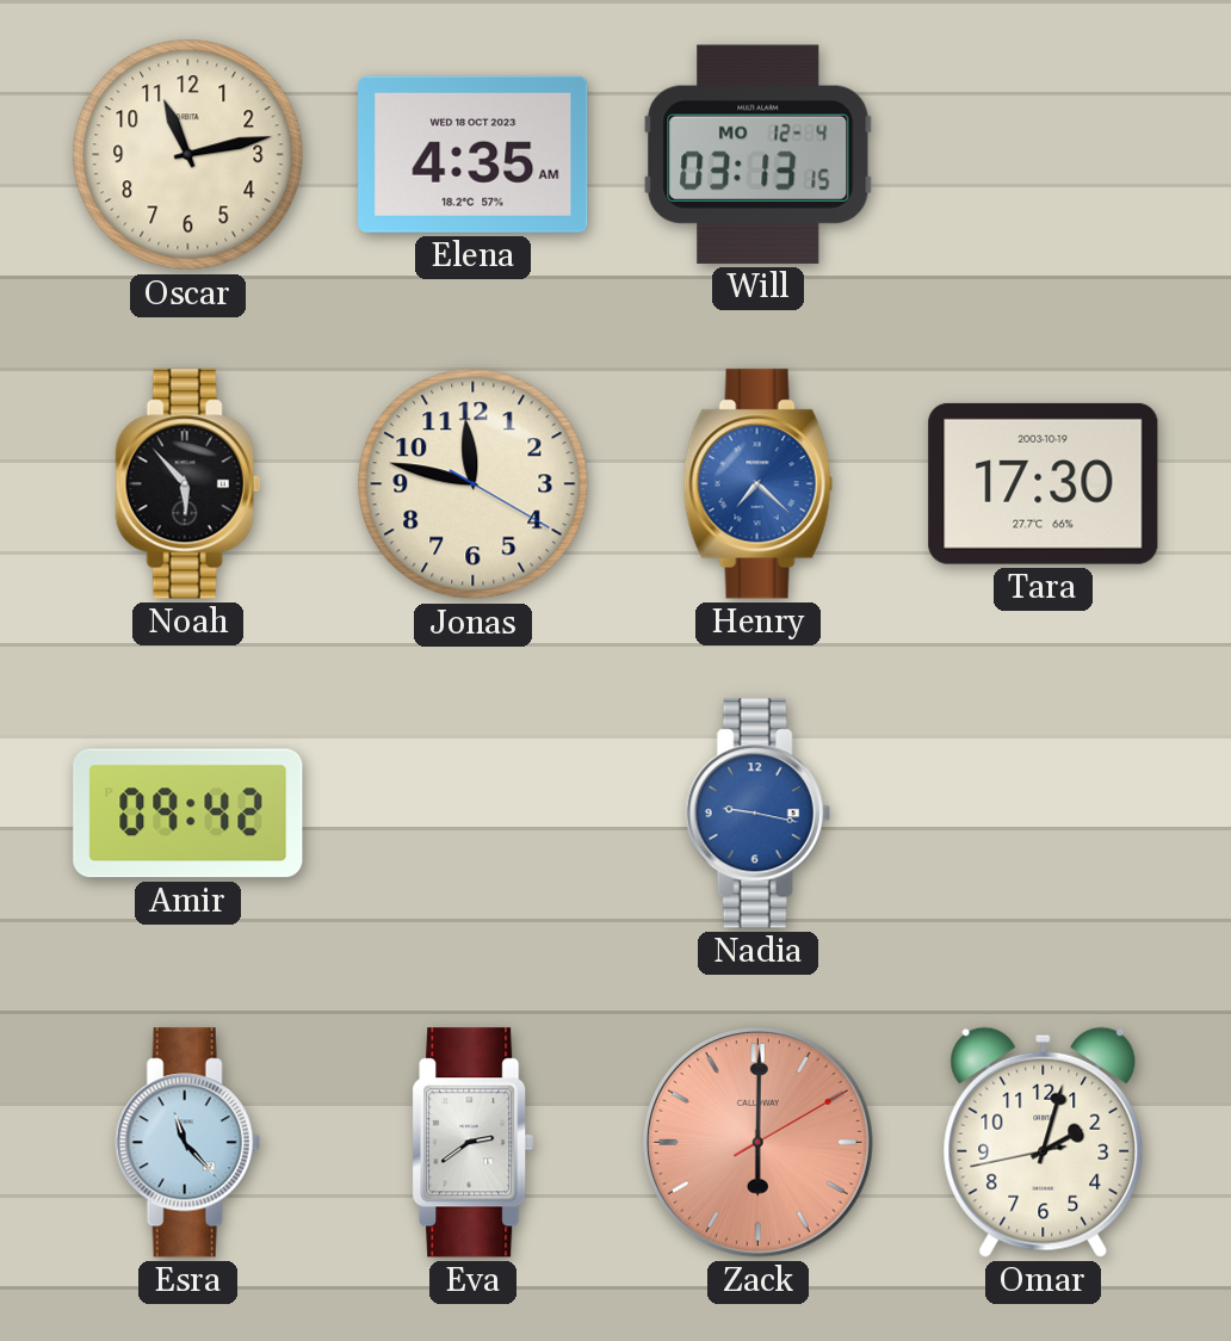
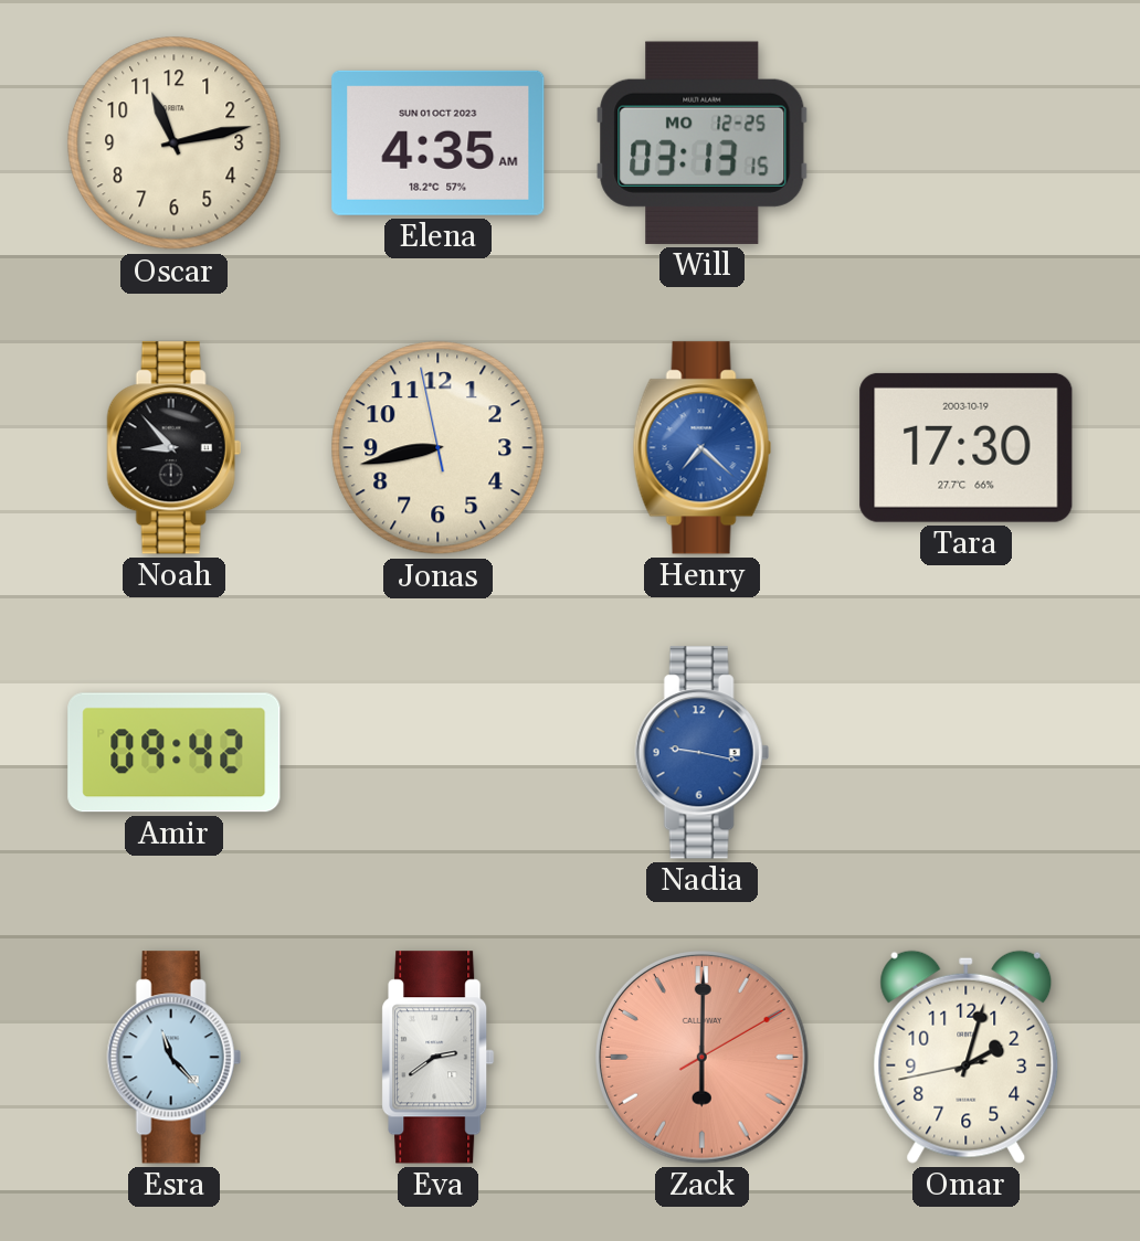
Elena date: WED 18 OCT 2023 -> SUN 01 OCT 2023 (439, 142)
Will date: MO 12-4 -> MO 12-25 (703, 142)
Noah: 5:53 -> 8:53 (173, 448)
Jonas: 11:47 -> 8:42 (439, 448)
